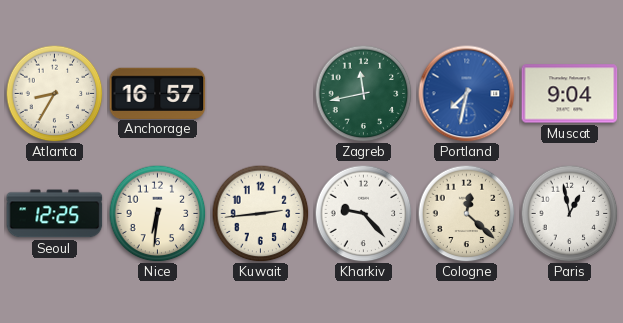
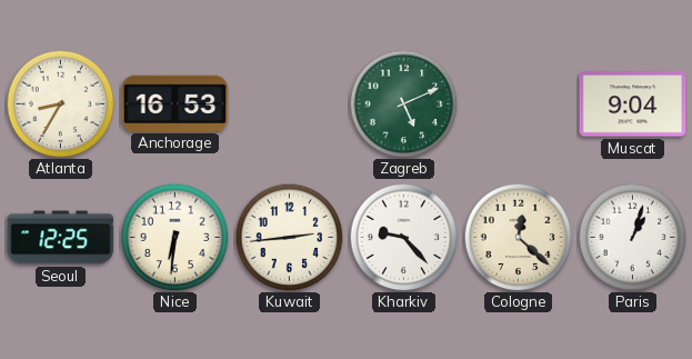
Anchorage: 16:57 -> 16:53 (175, 103)
Zagreb: 11:43 -> 5:11 (403, 103)
Portland: 7:32 -> none (467, 94)
Paris: 12:58 -> 1:03 (632, 237)
